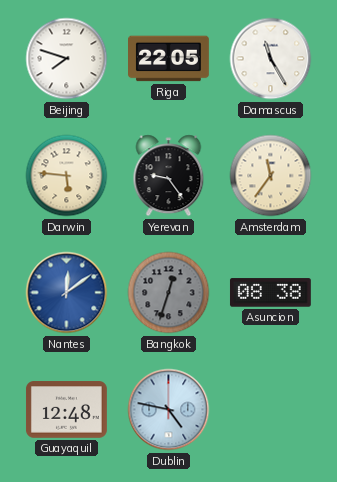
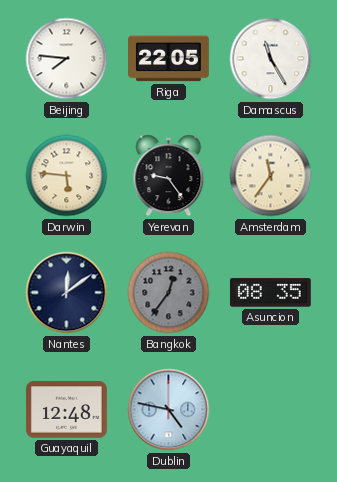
Beijing: 7:48 -> 7:46 (67, 59)
Nantes dial: blue -> navy (67, 293)
Bangkok: 12:33 -> 12:36 (169, 293)
Asuncion: 08:38 -> 08:35 (270, 293)
